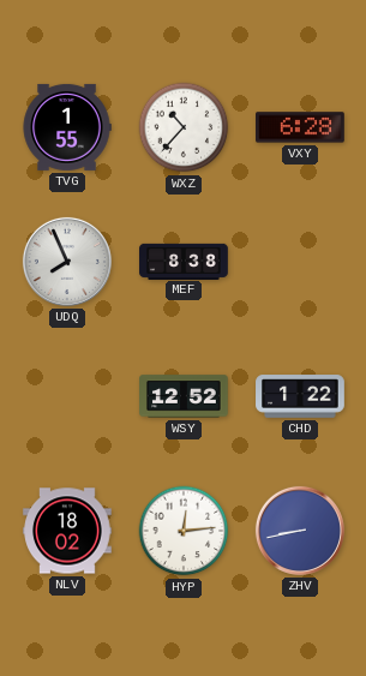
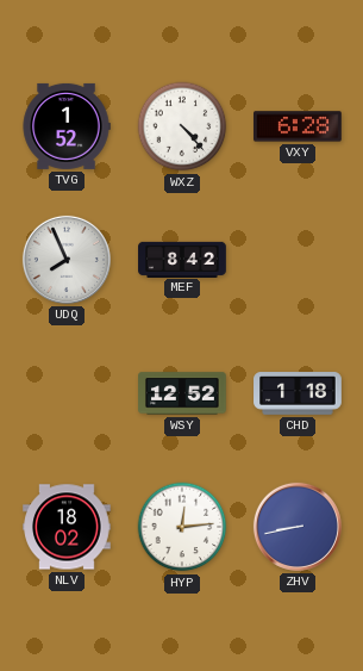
TVG: 1:55 -> 1:52 (67, 126)
WXZ: 10:37 -> 4:23 (182, 126)
MEF: 8:38 -> 8:42 (182, 259)
CHD: 1:22 -> 1:18 (298, 393)
